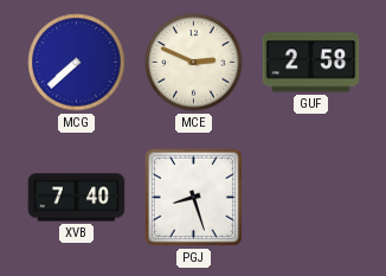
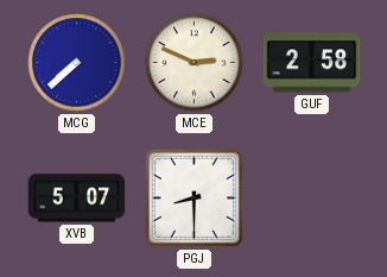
XVB: 7:40 -> 5:07 (77, 199)
PGJ: 8:27 -> 8:30 (193, 197)
